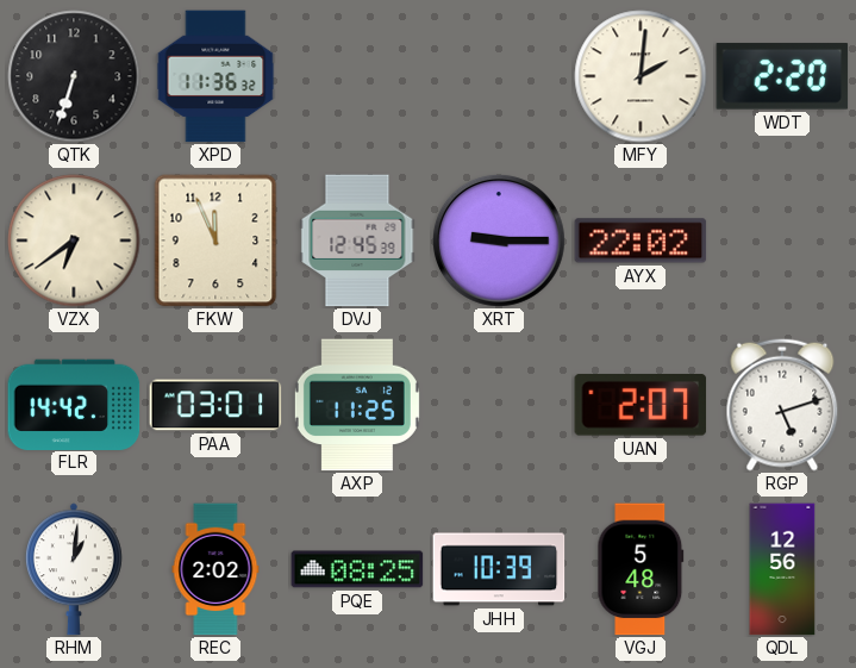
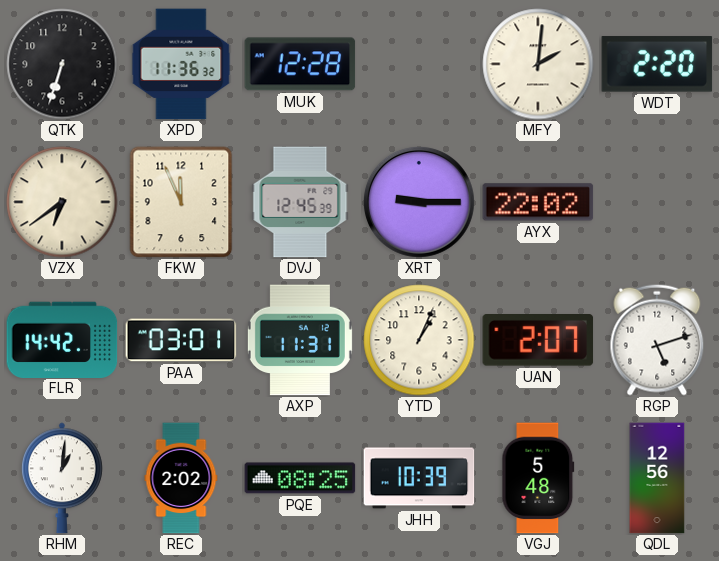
MUK: none -> 12:28 (300, 64)
AXP: 11:25 -> 11:31 (300, 340)
YTD: none -> 1:04 (419, 340)
